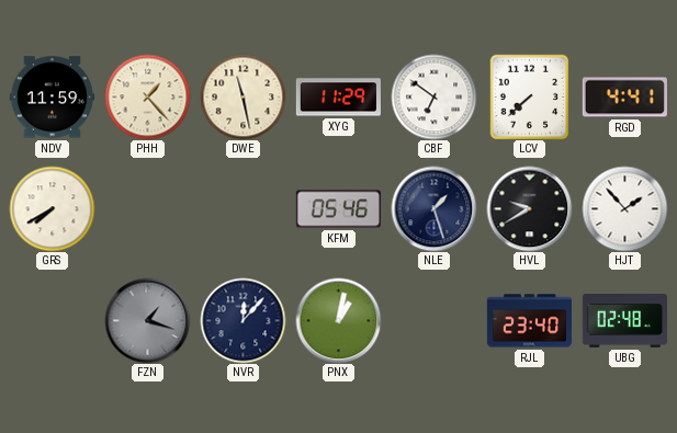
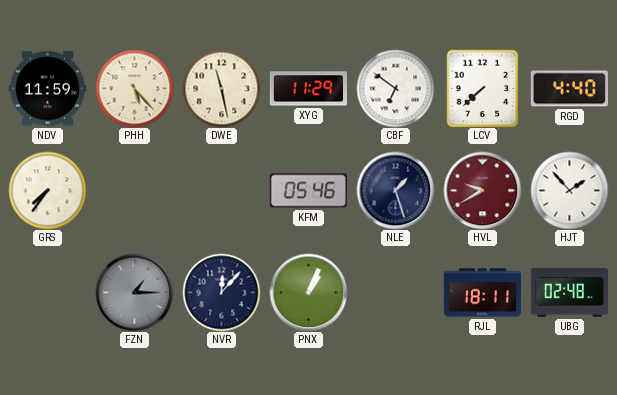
PHH: 1:23 -> 5:23 (134, 88)
RGD: 4:41 -> 4:40 (569, 89)
GRS: 7:40 -> 7:36 (47, 190)
HVL dial: black -> burgundy (482, 190)
FZN: 1:18 -> 1:15 (134, 292)
PNX: 1:02 -> 1:04 (308, 292)
RJL: 23:40 -> 18:11 (482, 293)
